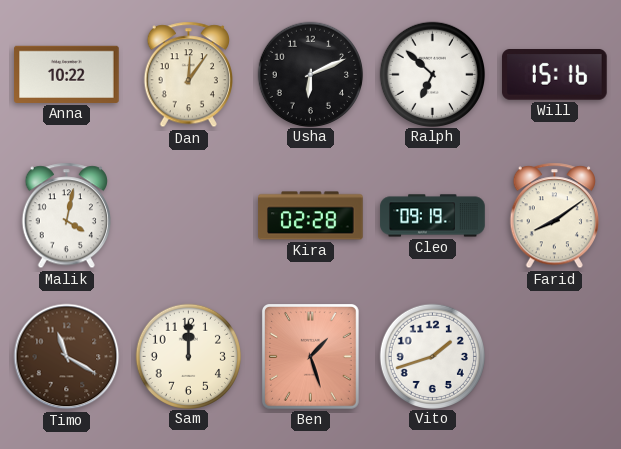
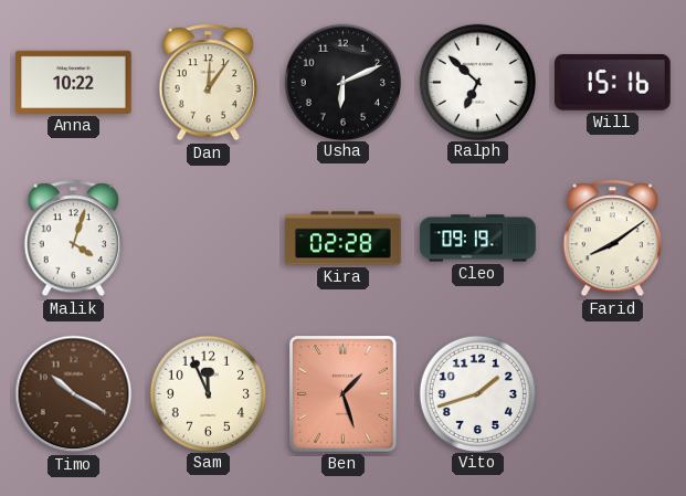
Malik: 4:02 -> 4:03 (73, 239)
Timo: 11:20 -> 10:20 (74, 394)
Sam: 12:00 -> 11:56 (208, 393)
